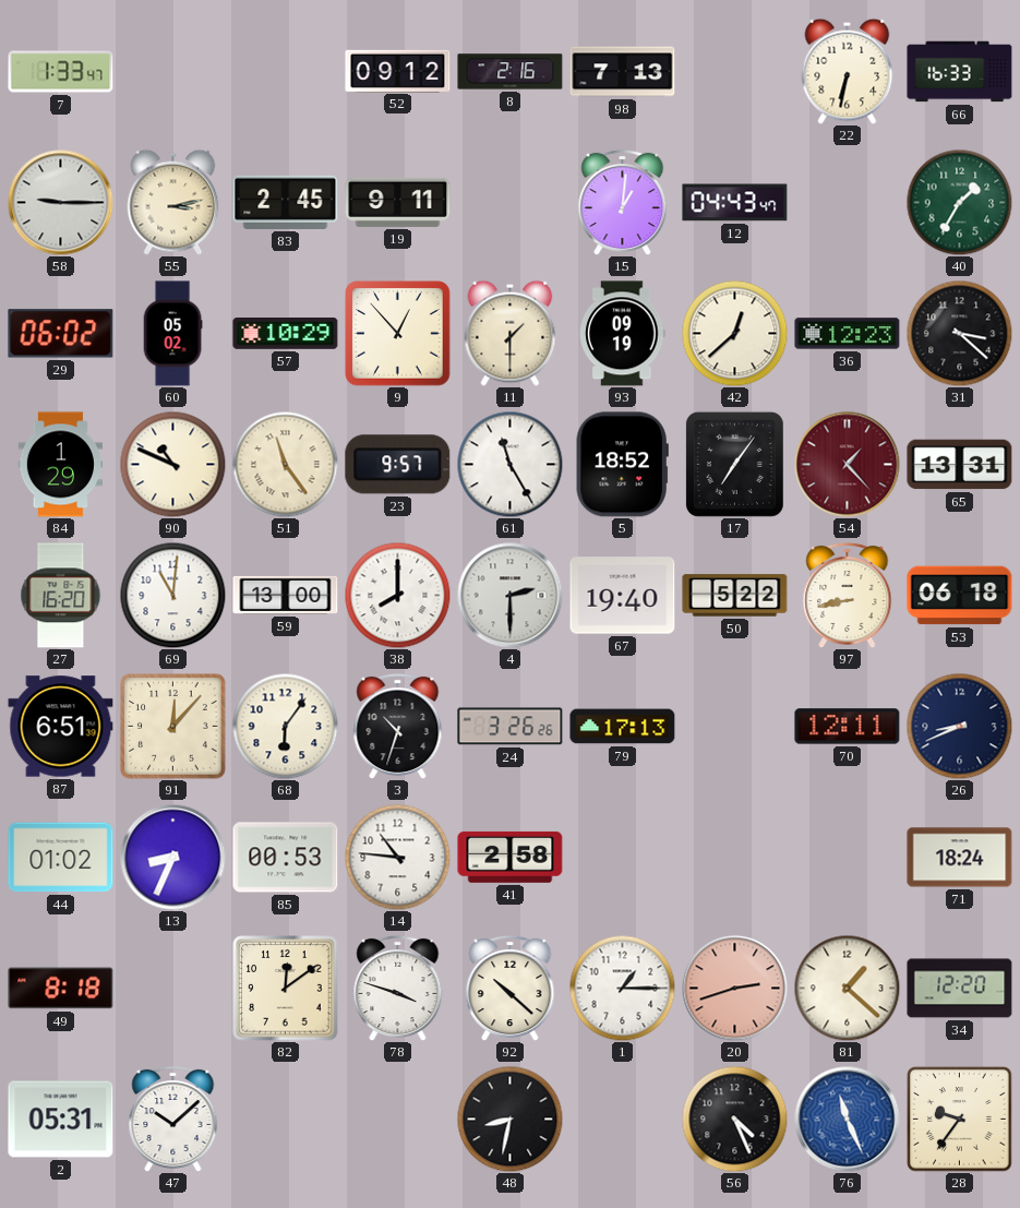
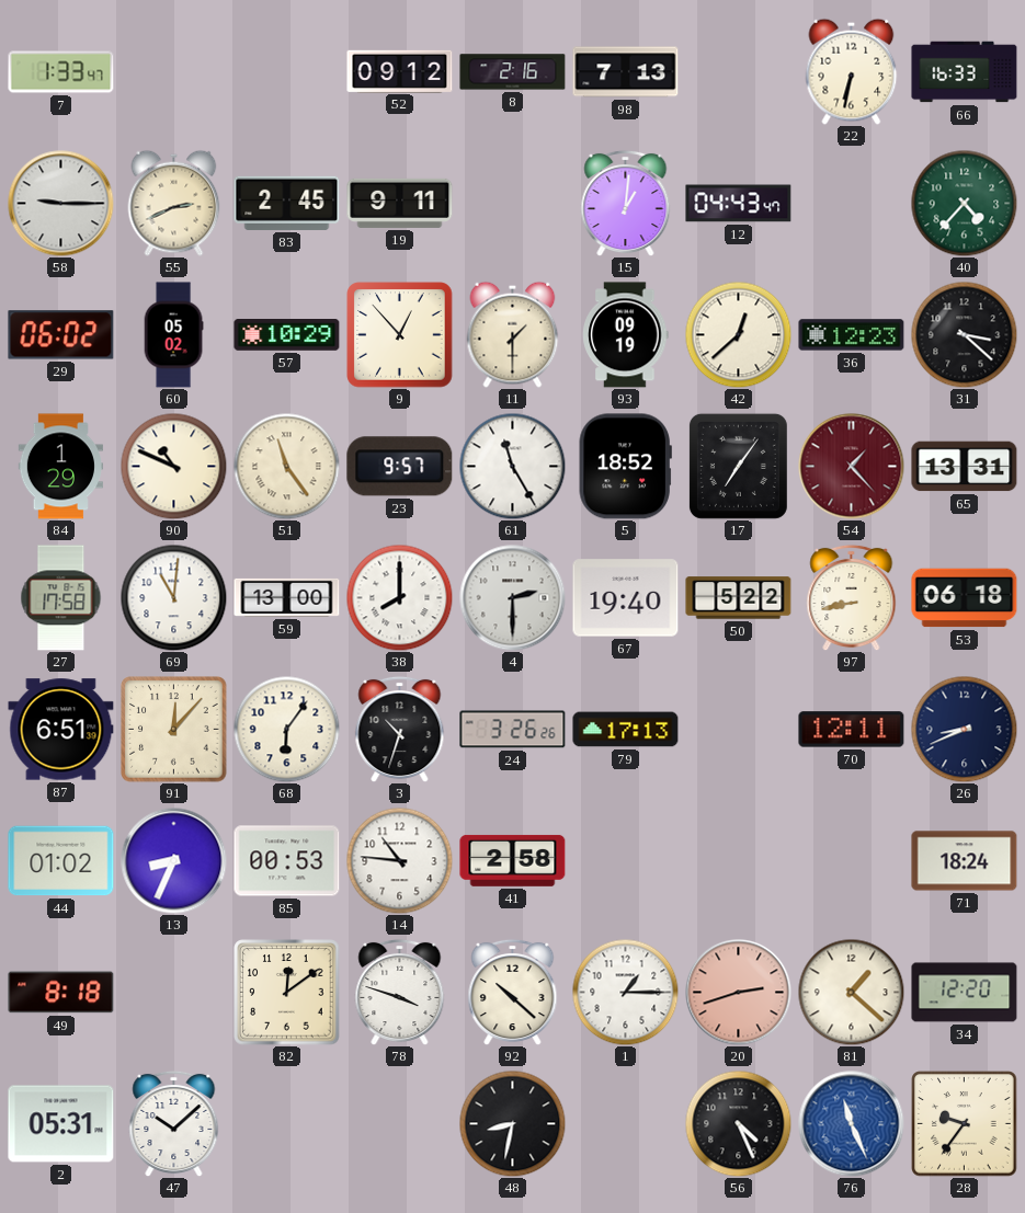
55: 3:13 -> 2:41 (174, 203)
40: 1:35 -> 4:37 (964, 203)
27: 16:20 -> 17:58 (61, 598)
